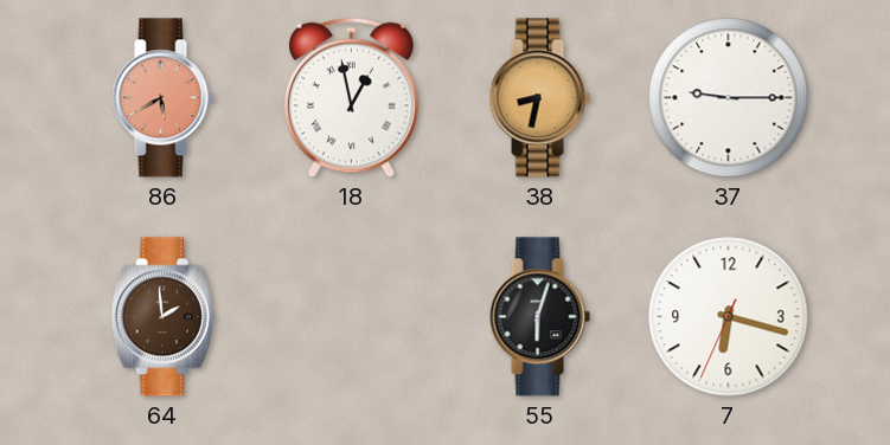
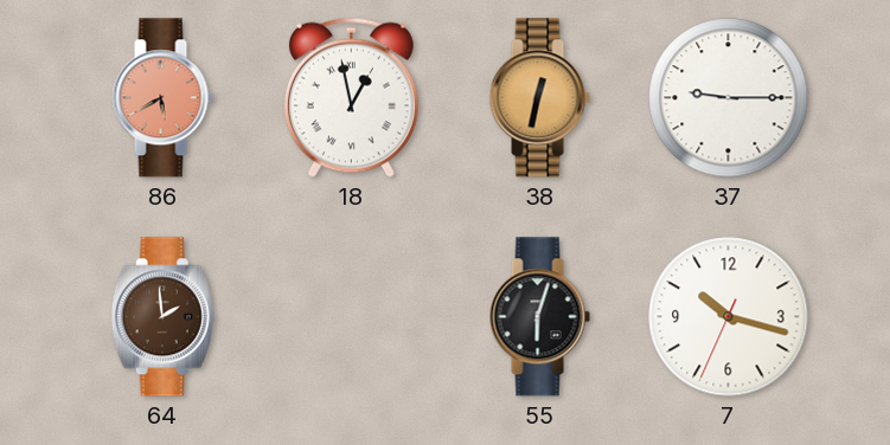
38: 8:32 -> 12:32 (539, 98)
7: 6:17 -> 10:17 (729, 317)
